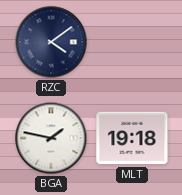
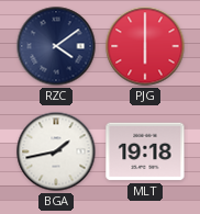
PJG: none -> 6:00 (145, 46)
BGA: 1:47 -> 1:43 (56, 151)
